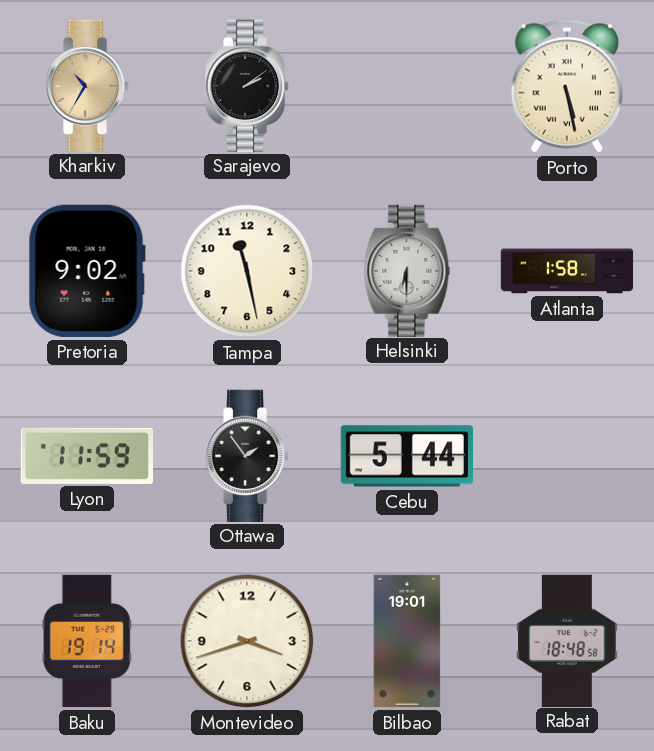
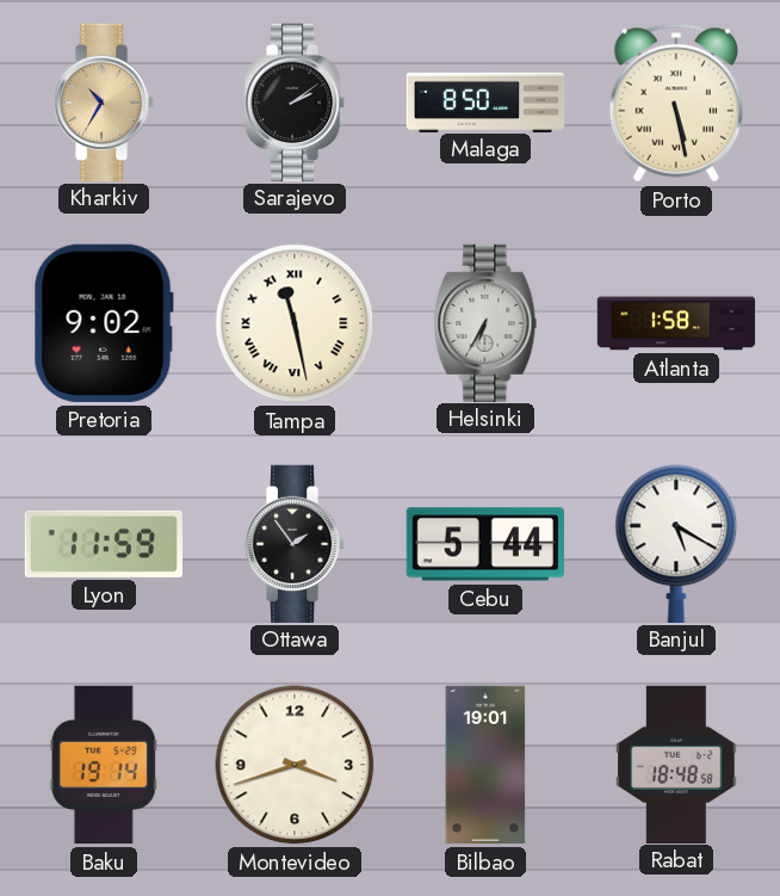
Malaga: none -> 8:50 (485, 101)
Tampa numerals: Arabic -> Roman (295, 323)
Helsinki: 6:30 -> 6:35 (485, 322)
Banjul: none -> 5:20 (676, 543)
